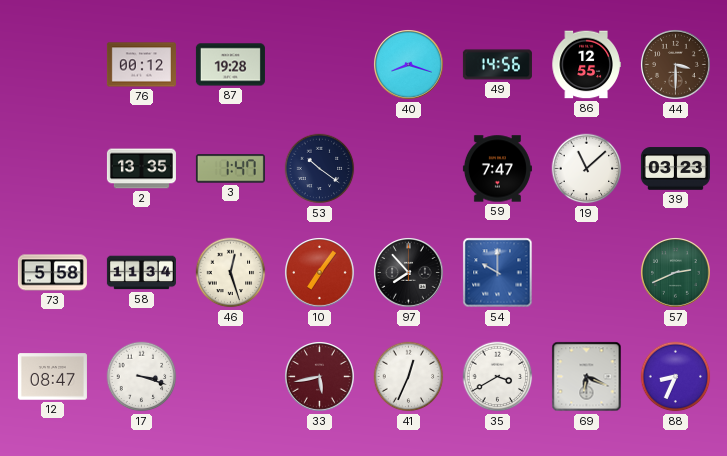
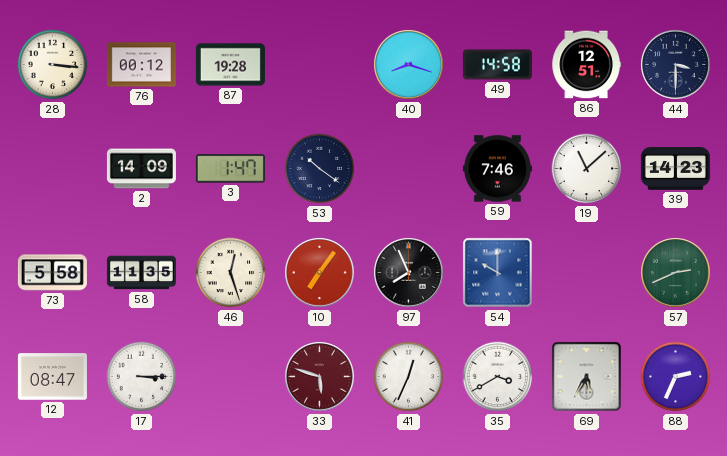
28: none -> 3:16 (53, 65)
49: 14:56 -> 14:58 (497, 65)
86: 12:55 -> 12:51 (586, 65)
44 dial: brown -> navy (676, 65)
2: 13:35 -> 14:09 (141, 169)
59: 7:47 -> 7:46 (497, 169)
39: 03:23 -> 14:23 (675, 169)
58: 11:34 -> 11:35 (141, 273)
97: 7:53 -> 7:56 (409, 273)
17: 3:18 -> 3:15 (142, 377)
33: 5:43 -> 5:48 (320, 377)
69: 6:19 -> 5:35 (587, 377)
88: 8:34 -> 2:34 (676, 377)
